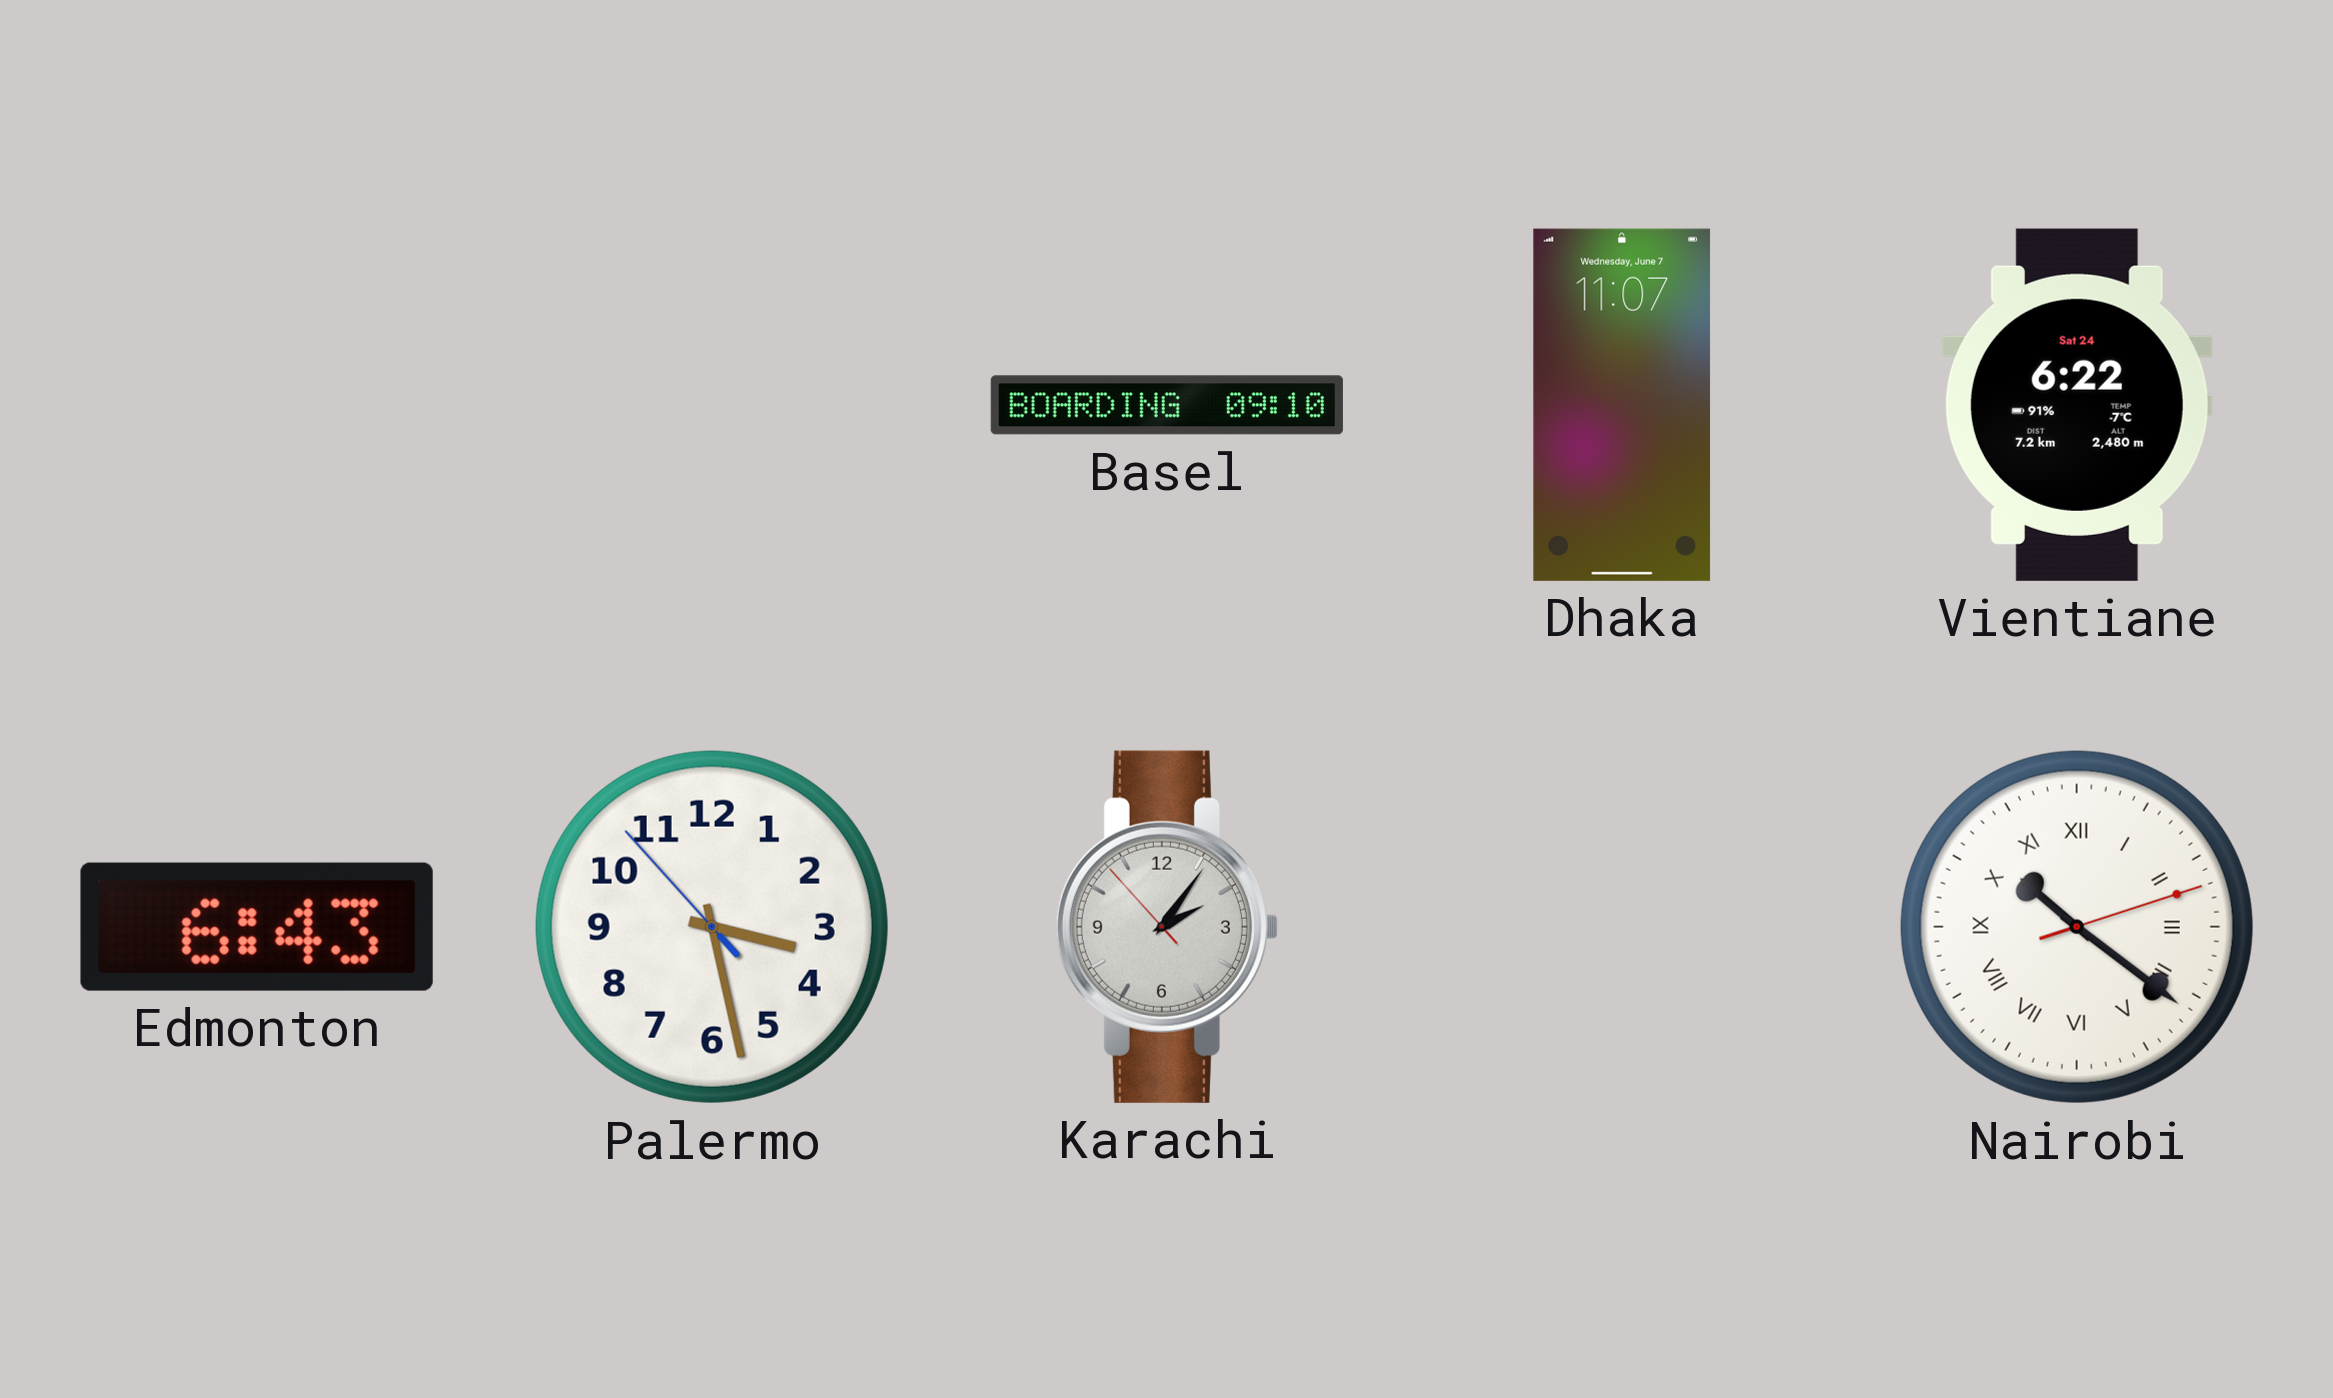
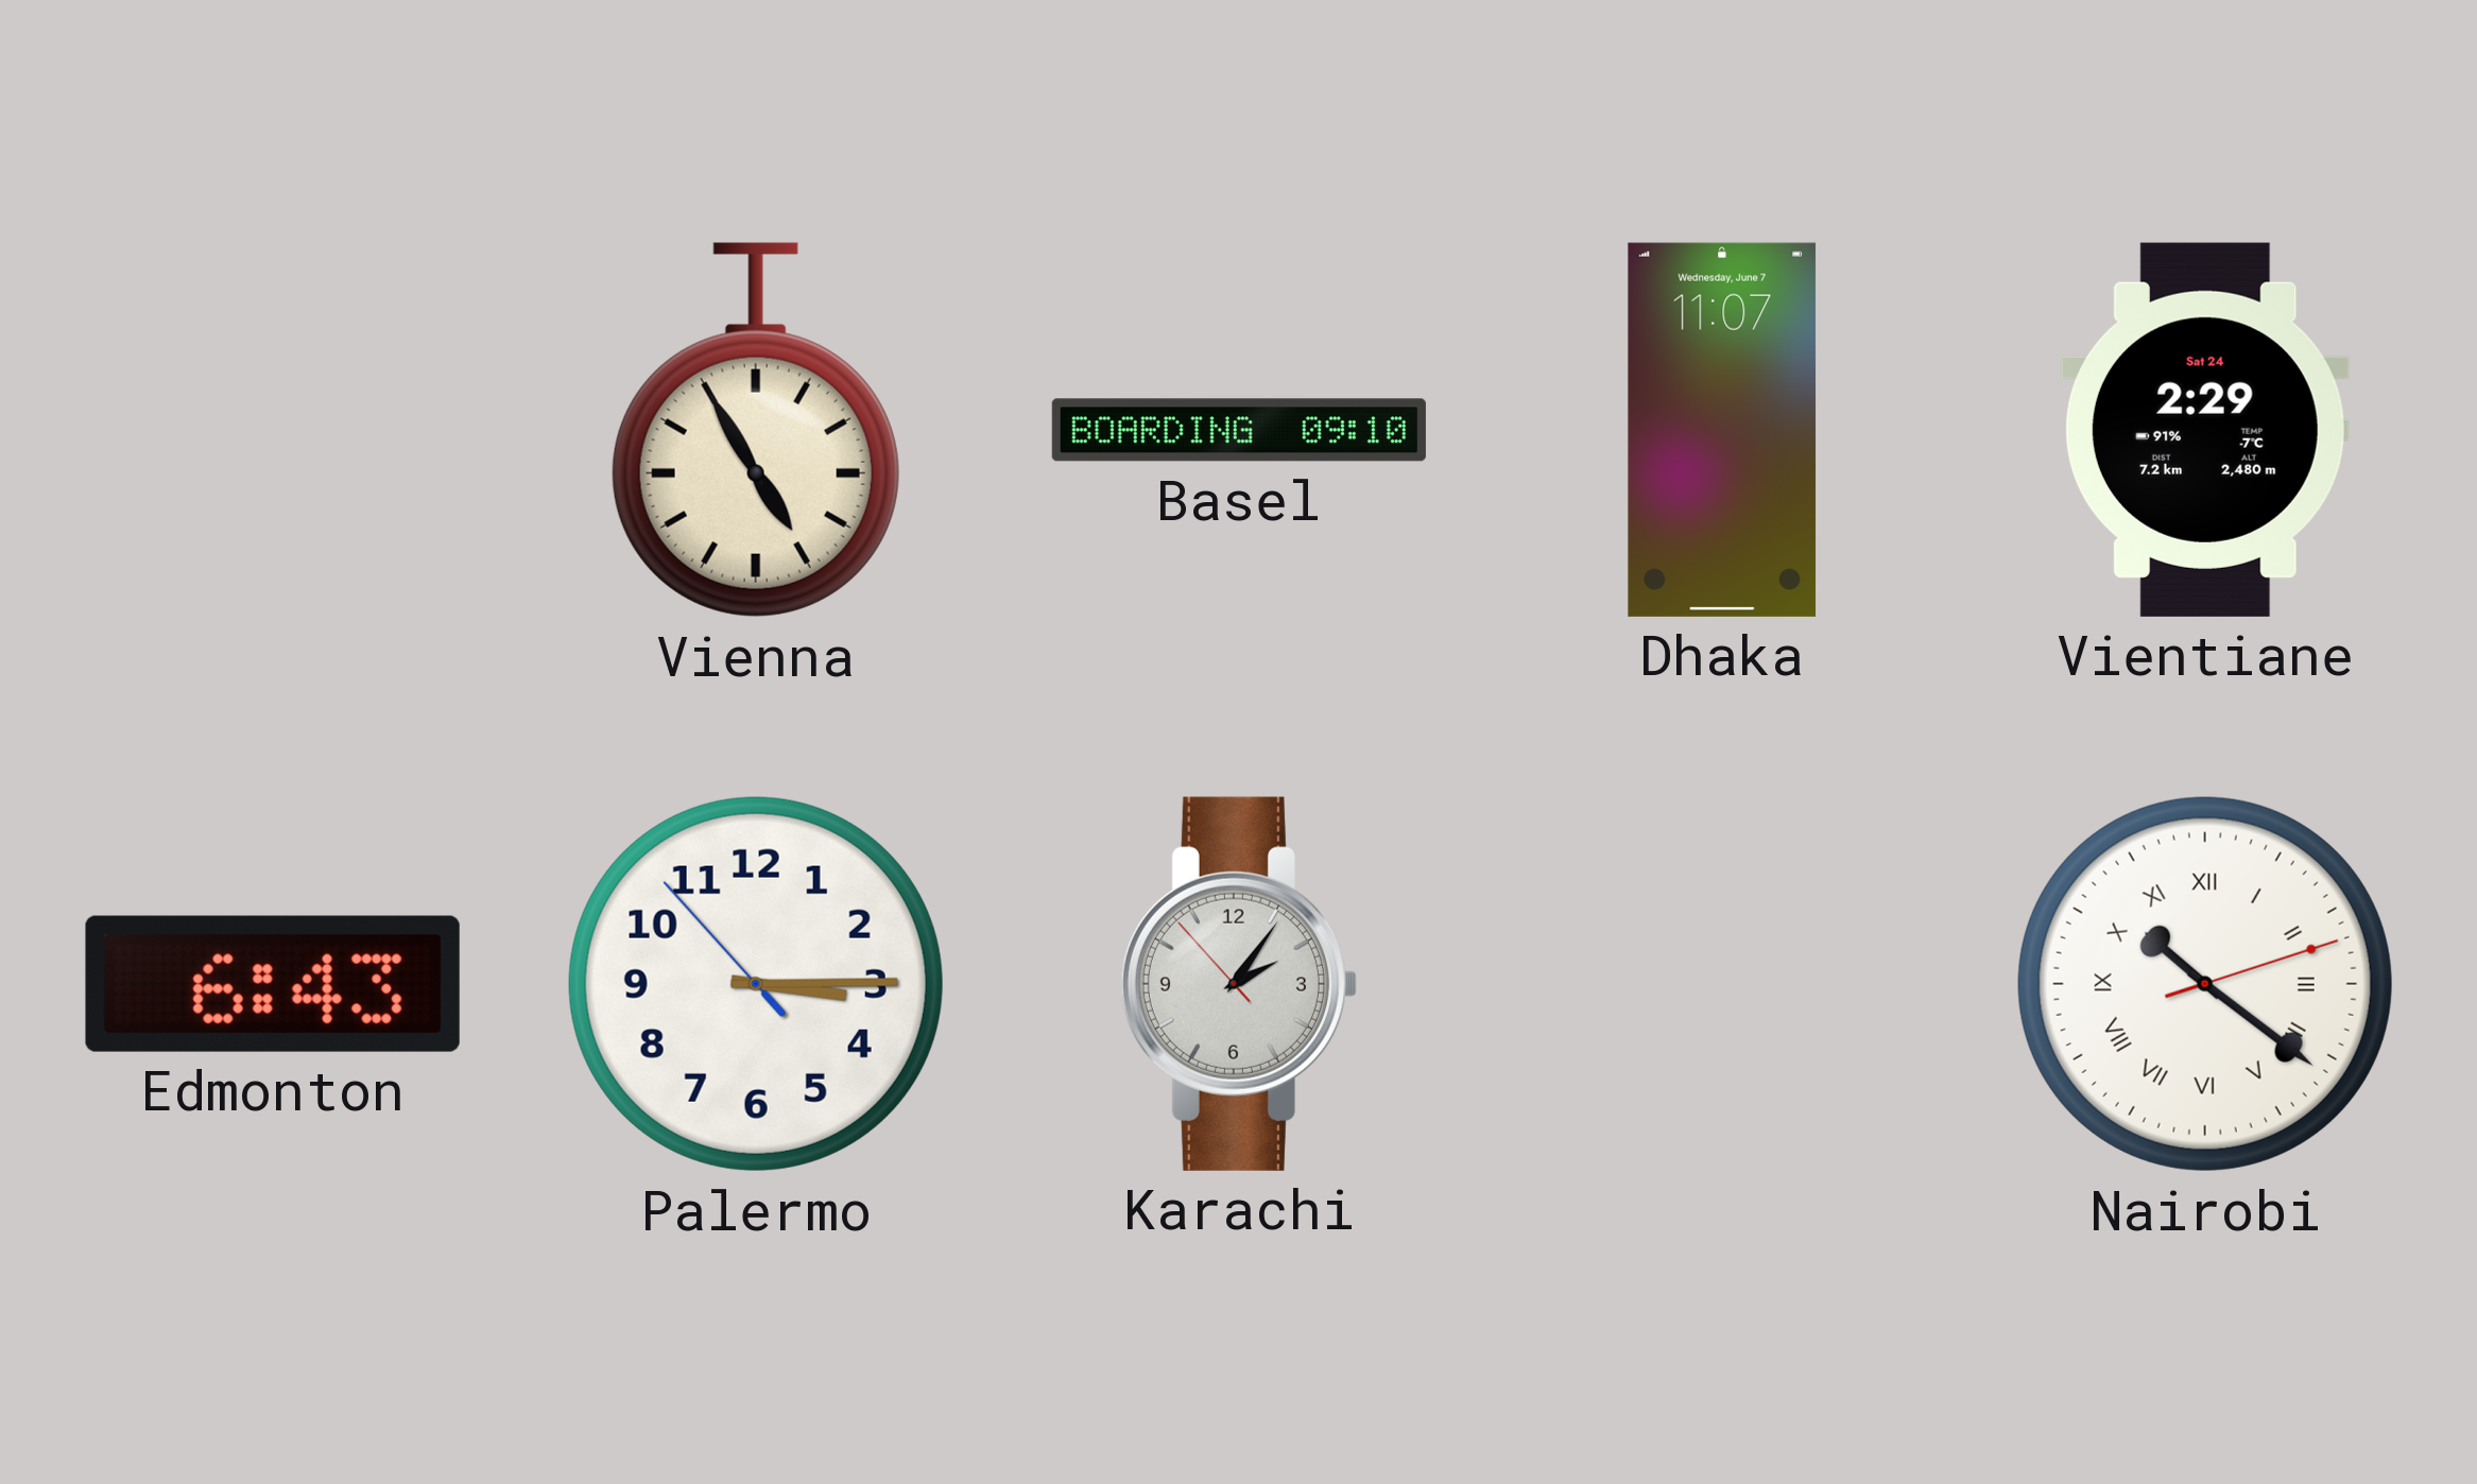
Vienna: none -> 4:55 (756, 430)
Vientiane: 6:22 -> 2:29 (2205, 430)
Palermo: 3:27 -> 3:14 (756, 984)
